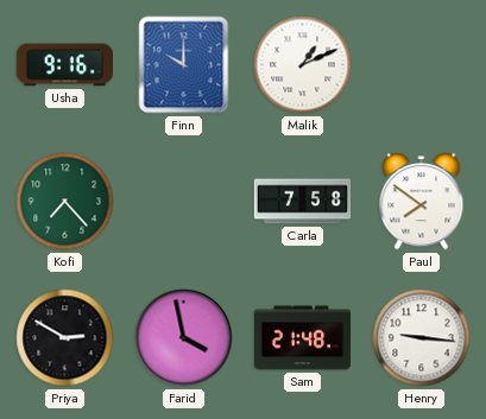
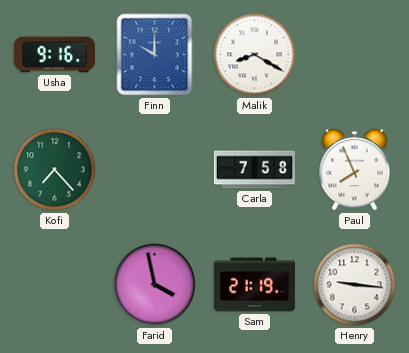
Malik: 1:11 -> 8:20 (255, 55)
Paul: 7:51 -> 7:56 (355, 170)
Priya: 2:50 -> none (65, 338)
Sam: 21:48 -> 21:19 (254, 285)
